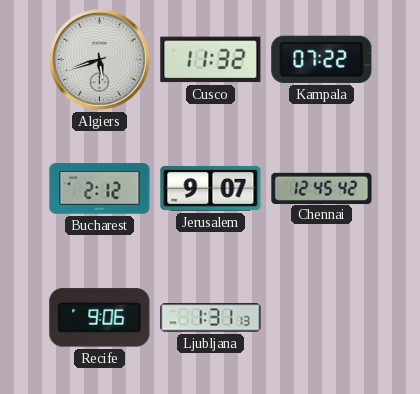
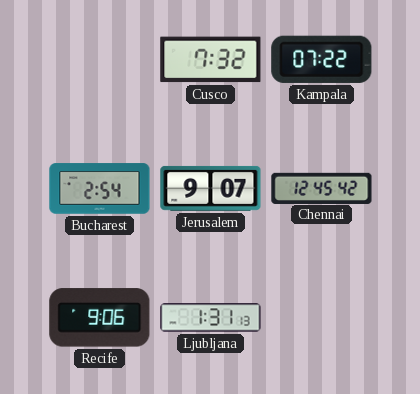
Algiers: 5:42 -> none (100, 60)
Cusco: 11:32 -> 7:32 (211, 60)
Bucharest: 2:12 -> 2:54 (100, 189)
